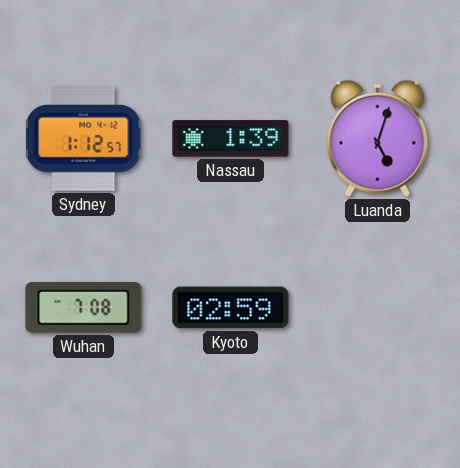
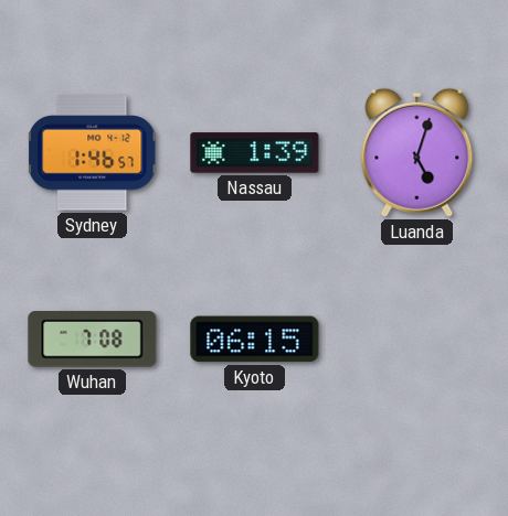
Sydney: 1:12 -> 1:46 (93, 153)
Kyoto: 02:59 -> 06:15 (255, 340)
